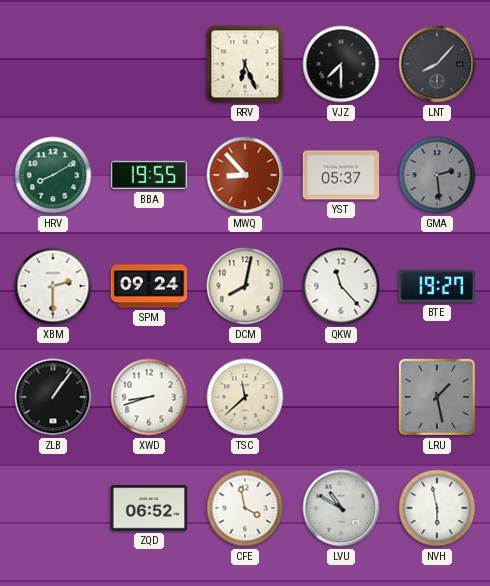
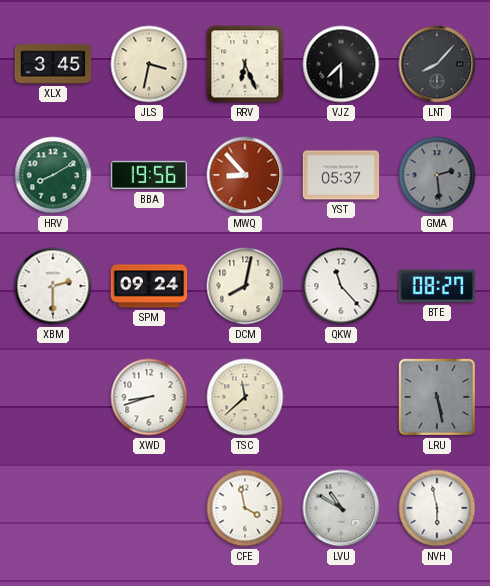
XLX: none -> 3:45 (53, 64)
JLS: none -> 3:32 (149, 64)
BBA: 19:55 -> 19:56 (149, 175)
BTE: 19:27 -> 08:27 (436, 286)
ZLB: 1:06 -> none (53, 397)
LRU: 1:28 -> 5:28 (437, 397)
ZQD: 06:52 -> none (149, 508)
